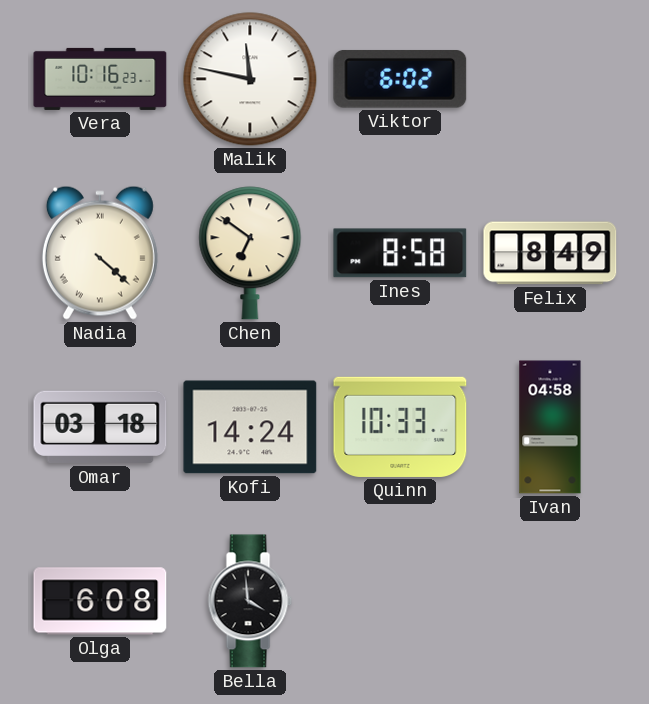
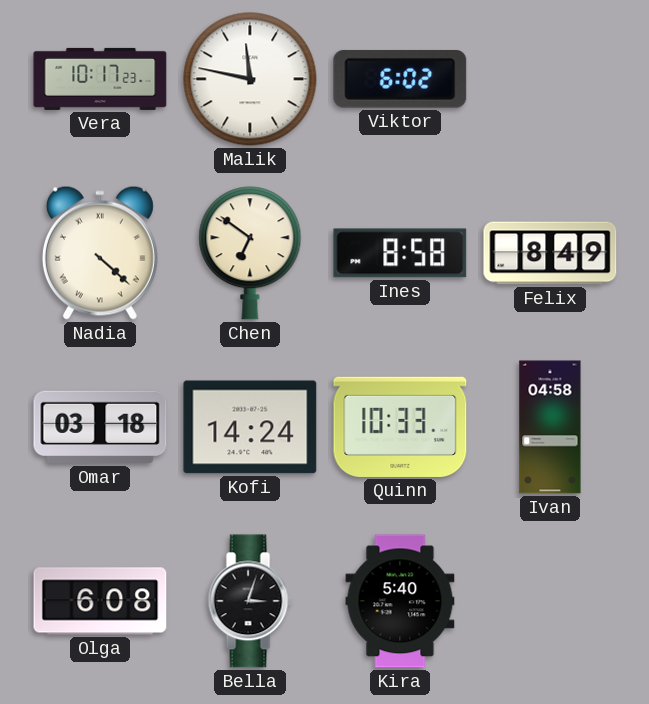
Vera: 10:16 -> 10:17 (100, 79)
Bella: 3:59 -> 3:03 (250, 601)
Kira: none -> 5:40 (400, 601)
